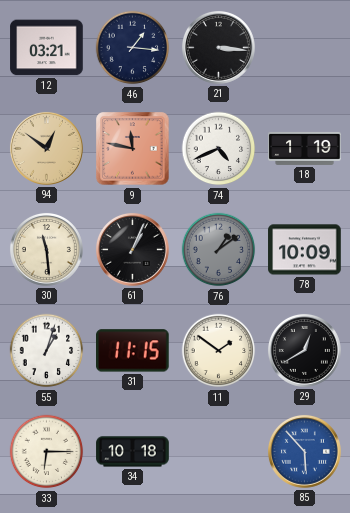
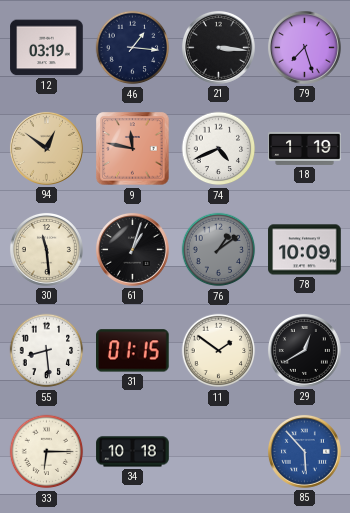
12: 03:21 -> 03:19 (47, 48)
79: none -> 7:27 (304, 47)
61: 1:04 -> 1:03 (132, 249)
55: 1:03 -> 8:29 (47, 351)
31: 11:15 -> 01:15 (133, 351)
